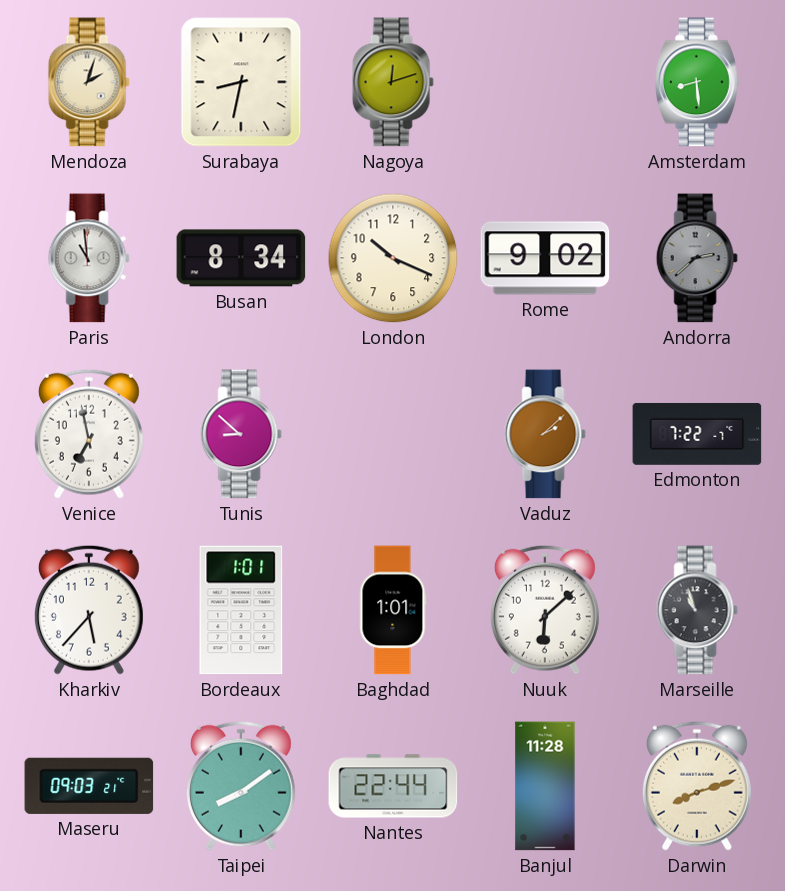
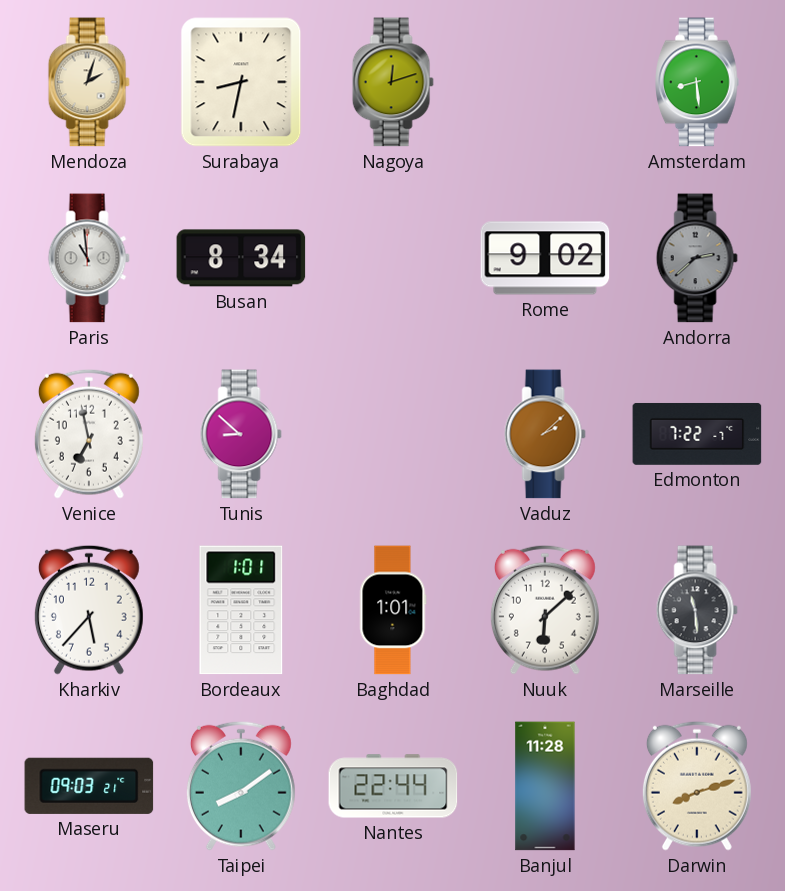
London: 10:19 -> none (393, 258)
Marseille: 10:57 -> 11:29 (697, 610)
